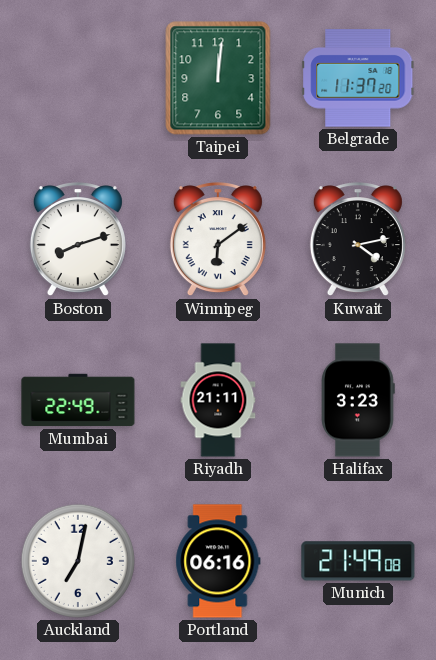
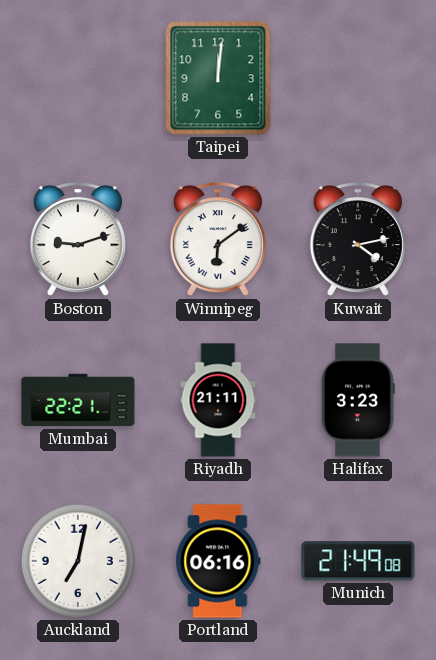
Belgrade: 11:37 -> none (358, 78)
Boston: 8:12 -> 9:12 (78, 240)
Mumbai: 22:49 -> 22:21 (78, 400)
